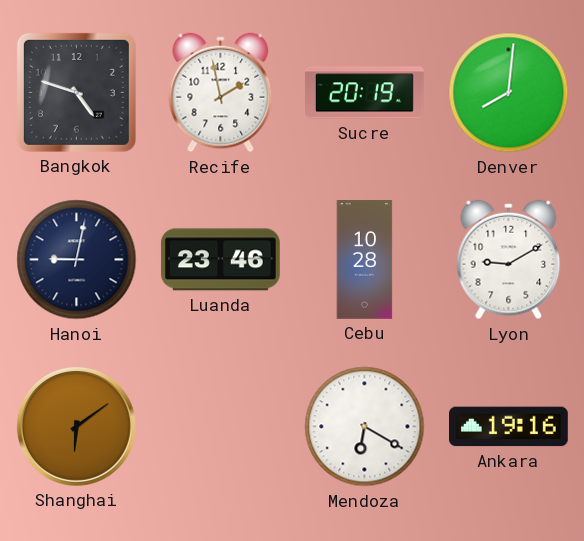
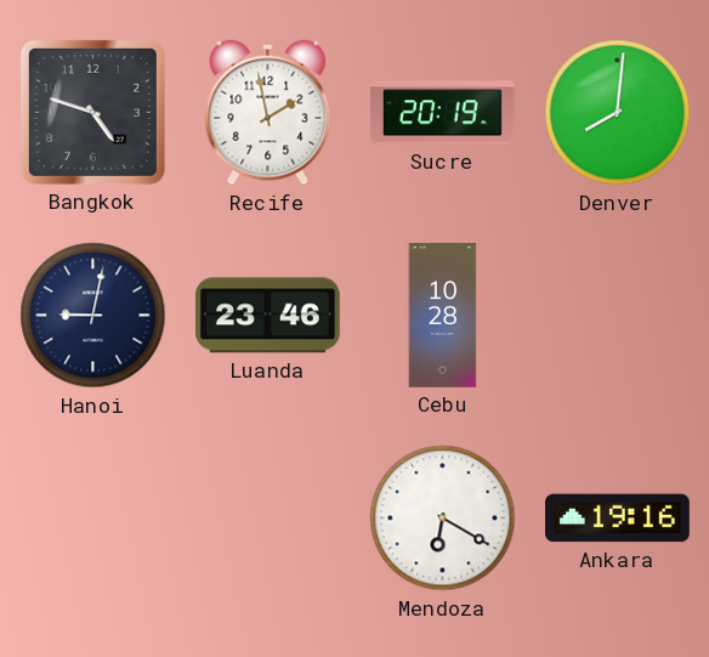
Lyon: 9:10 -> none (509, 260)
Shanghai: 6:09 -> none (76, 426)
